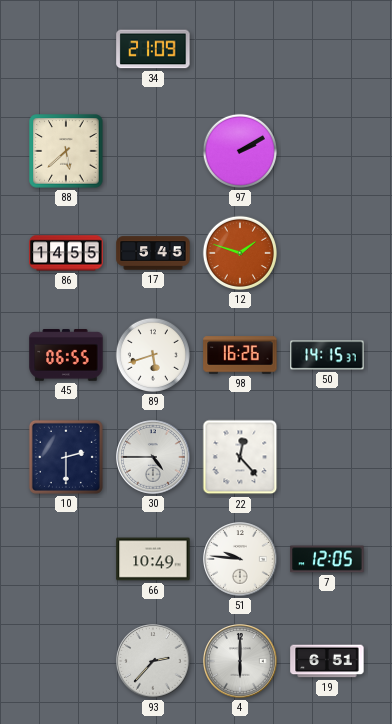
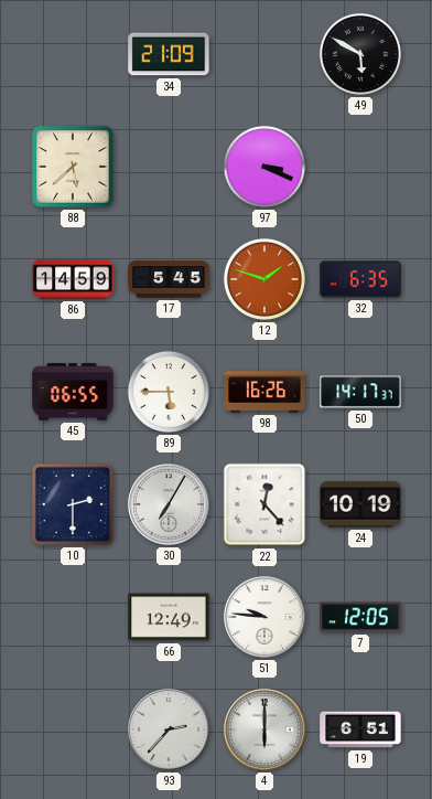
49: none -> 5:50 (360, 54)
97: 2:10 -> 3:19 (264, 167)
86: 14:55 -> 14:59 (73, 279)
32: none -> 6:35 (360, 279)
89: 5:42 -> 5:45 (169, 392)
50: 14:15 -> 14:17 (360, 392)
30: 4:45 -> 7:05 (169, 504)
24: none -> 10:19 (360, 504)
66: 10:49 -> 12:49 (169, 617)
